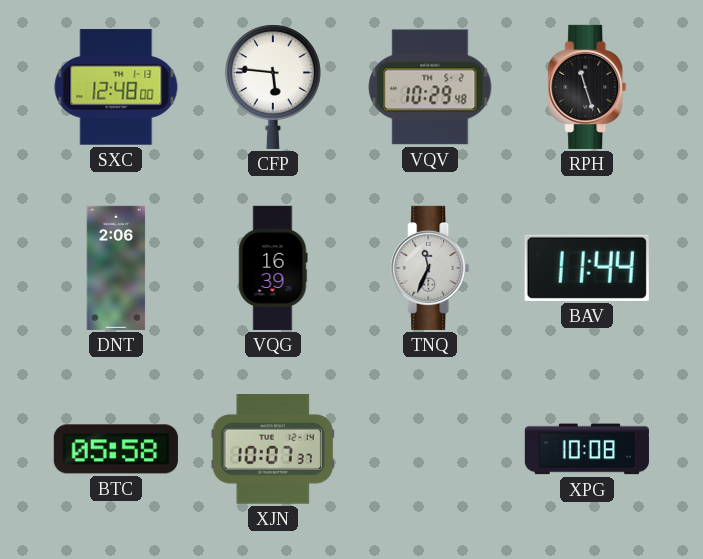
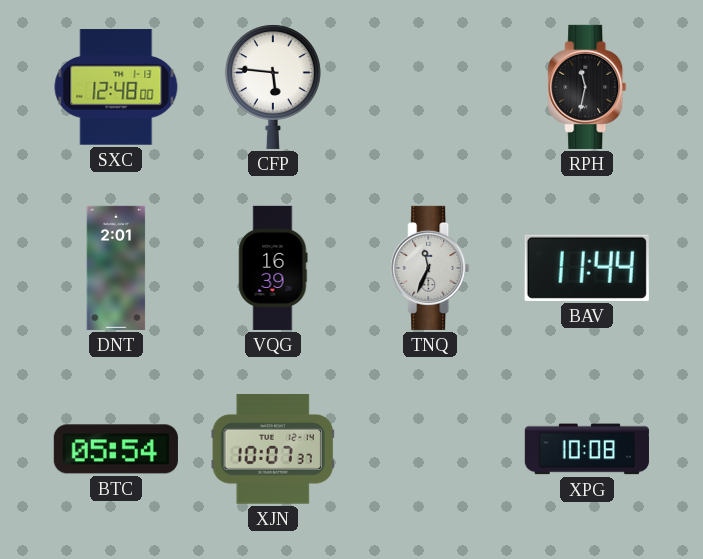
VQV: 10:29 -> none (430, 87)
RPH: 11:27 -> 11:32 (587, 87)
DNT: 2:06 -> 2:01 (116, 268)
BTC: 05:58 -> 05:54 (116, 449)
